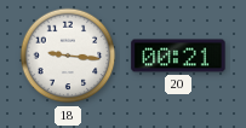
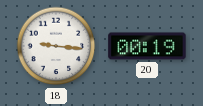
20: 00:21 -> 00:19 (147, 46)
